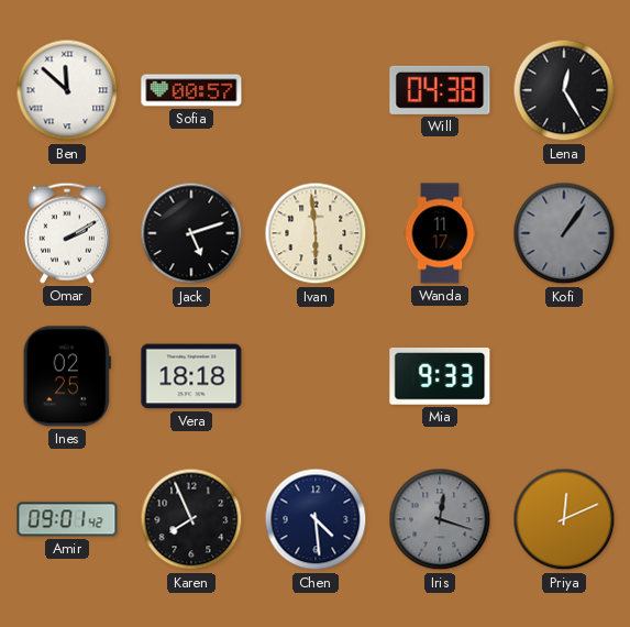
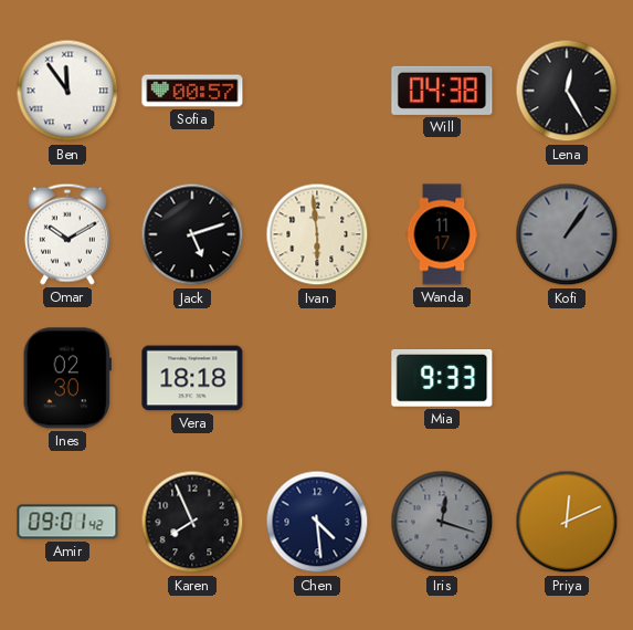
Ben: 11:52 -> 11:54 (67, 91)
Omar: 2:10 -> 10:10 (67, 234)
Ines: 02:25 -> 02:30 (67, 378)
